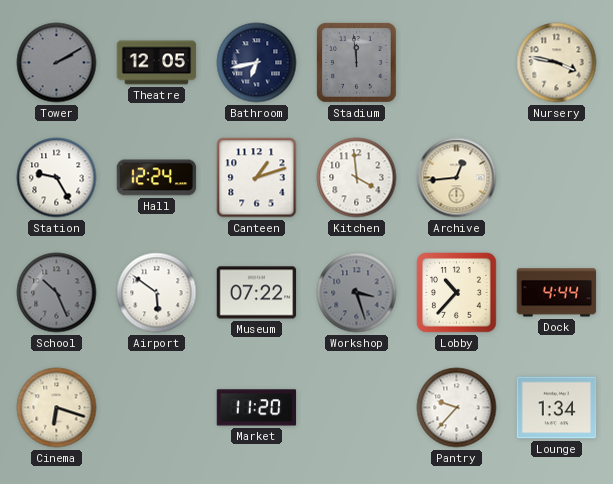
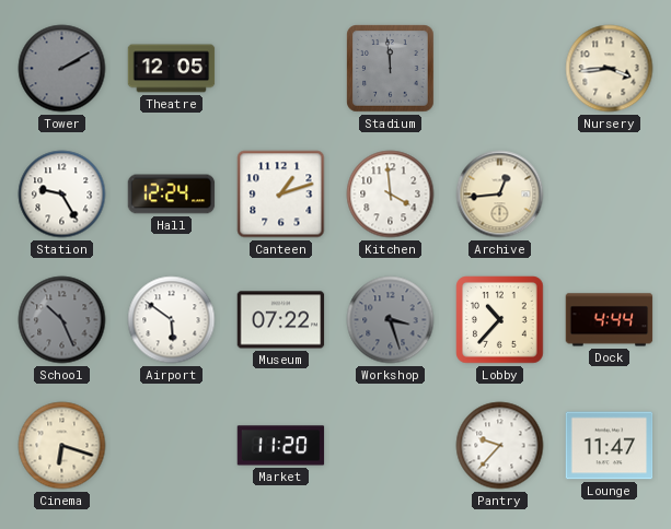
Bathroom: 6:43 -> none (257, 63)
Nursery: 3:47 -> 3:44 (610, 69)
Lounge: 1:34 -> 11:47 (610, 446)
